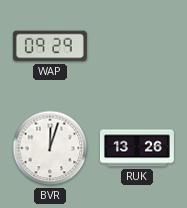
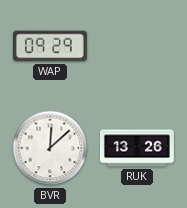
BVR: 12:03 -> 12:08 (50, 148)
